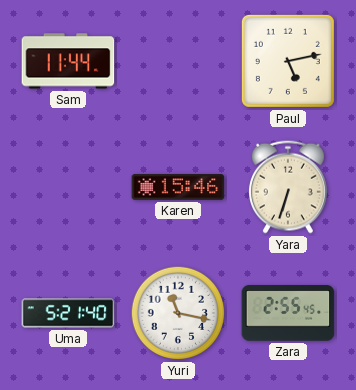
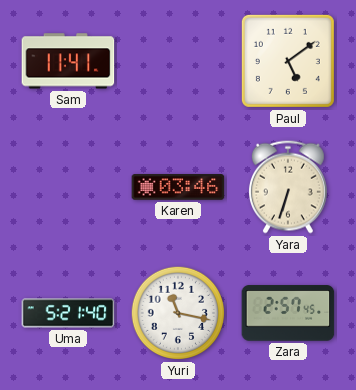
Sam: 11:44 -> 11:41 (68, 61)
Paul: 5:13 -> 5:09 (288, 61)
Karen: 15:46 -> 03:46 (178, 187)
Zara: 2:55 -> 2:57 (288, 313)
